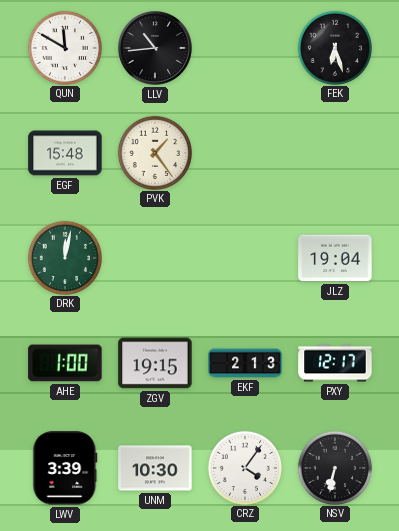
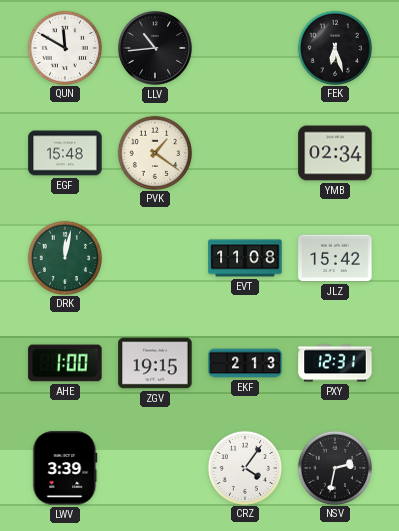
PVK: 1:24 -> 1:21 (154, 152)
YMB: none -> 02:34 (335, 153)
EVT: none -> 11:08 (245, 258)
JLZ: 19:04 -> 15:42 (335, 258)
PXY: 12:17 -> 12:31 (335, 363)
UNM: 10:30 -> none (155, 468)
NSV: 6:32 -> 2:32 (334, 467)
